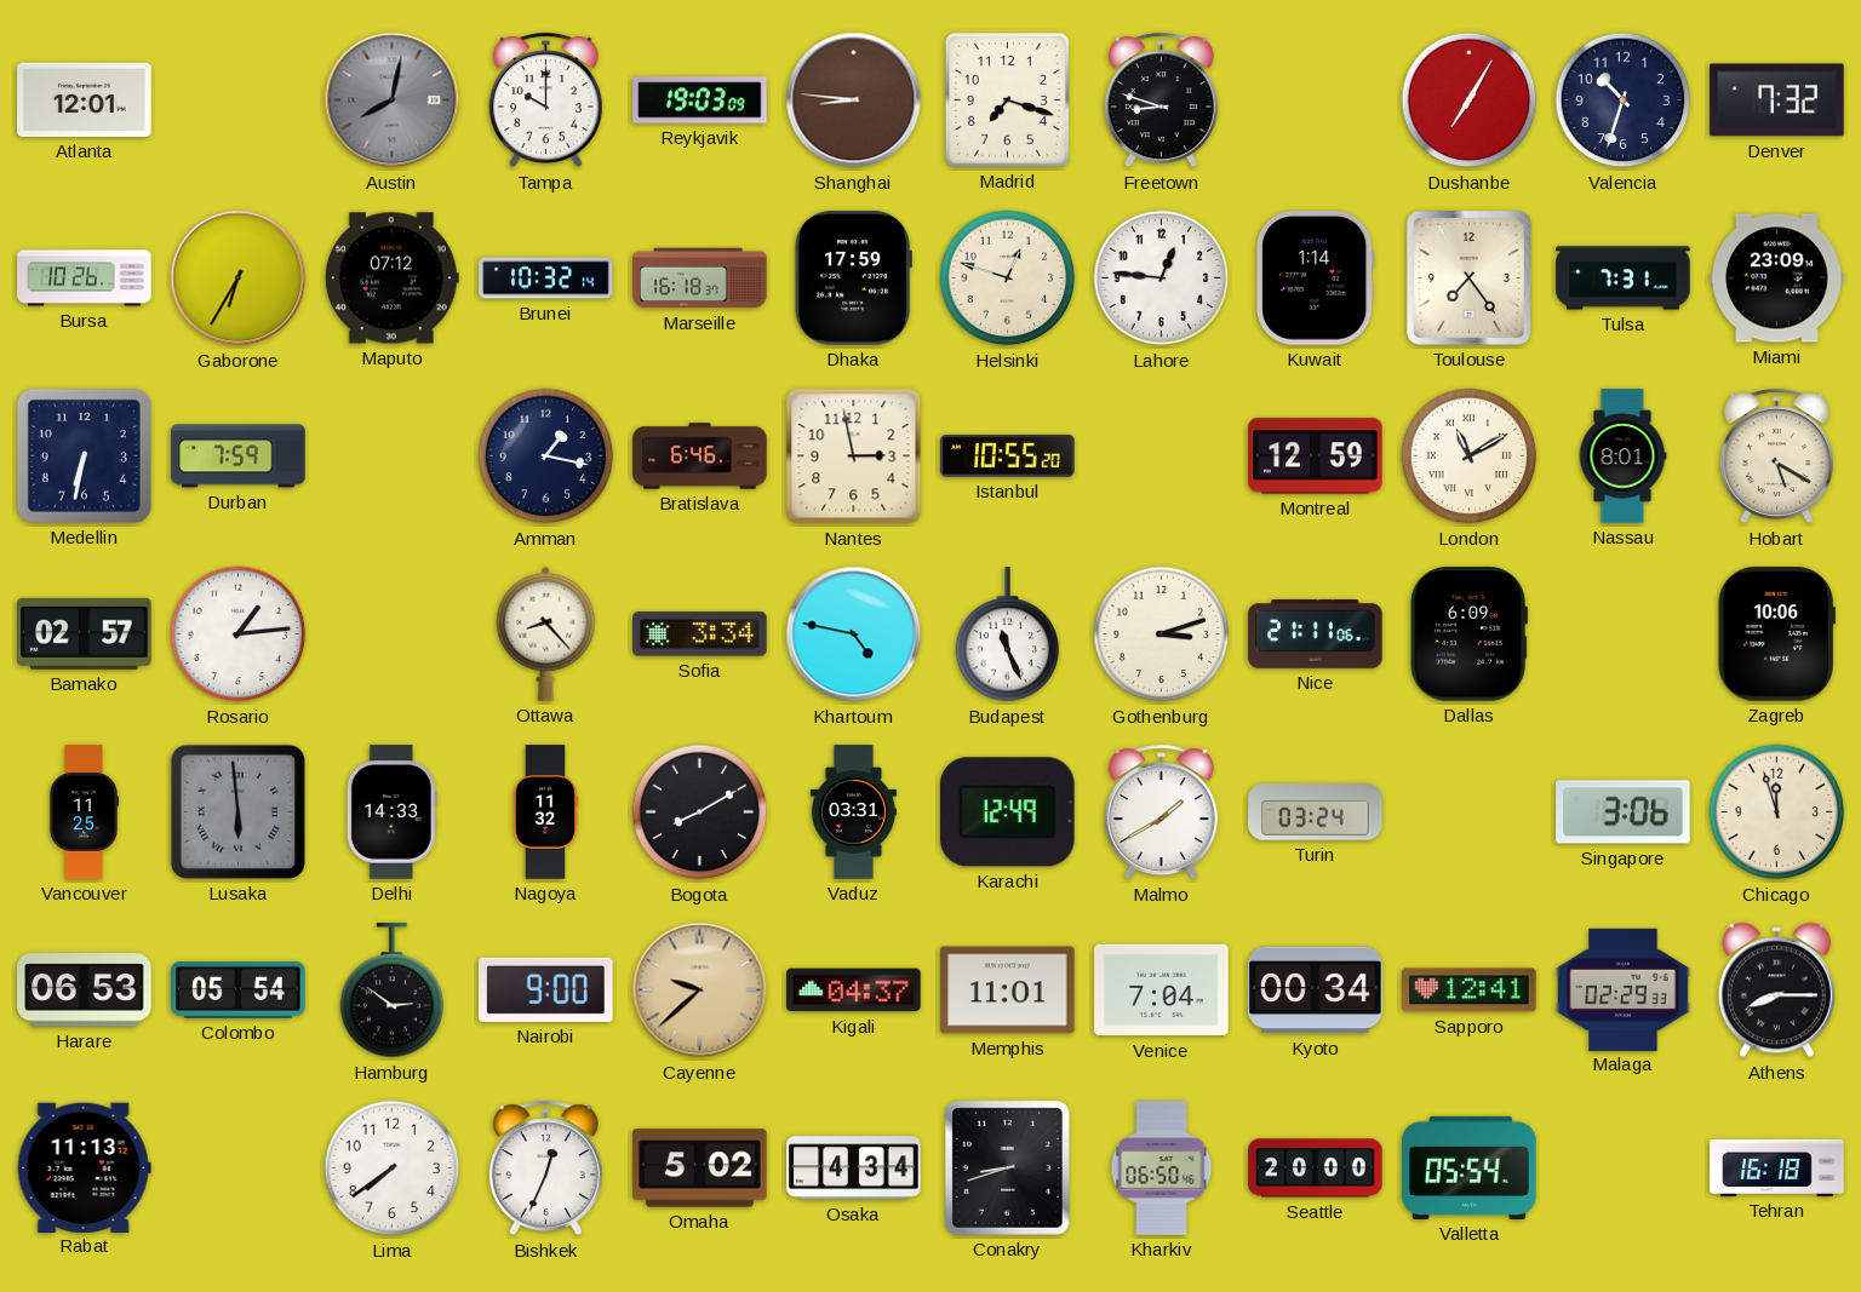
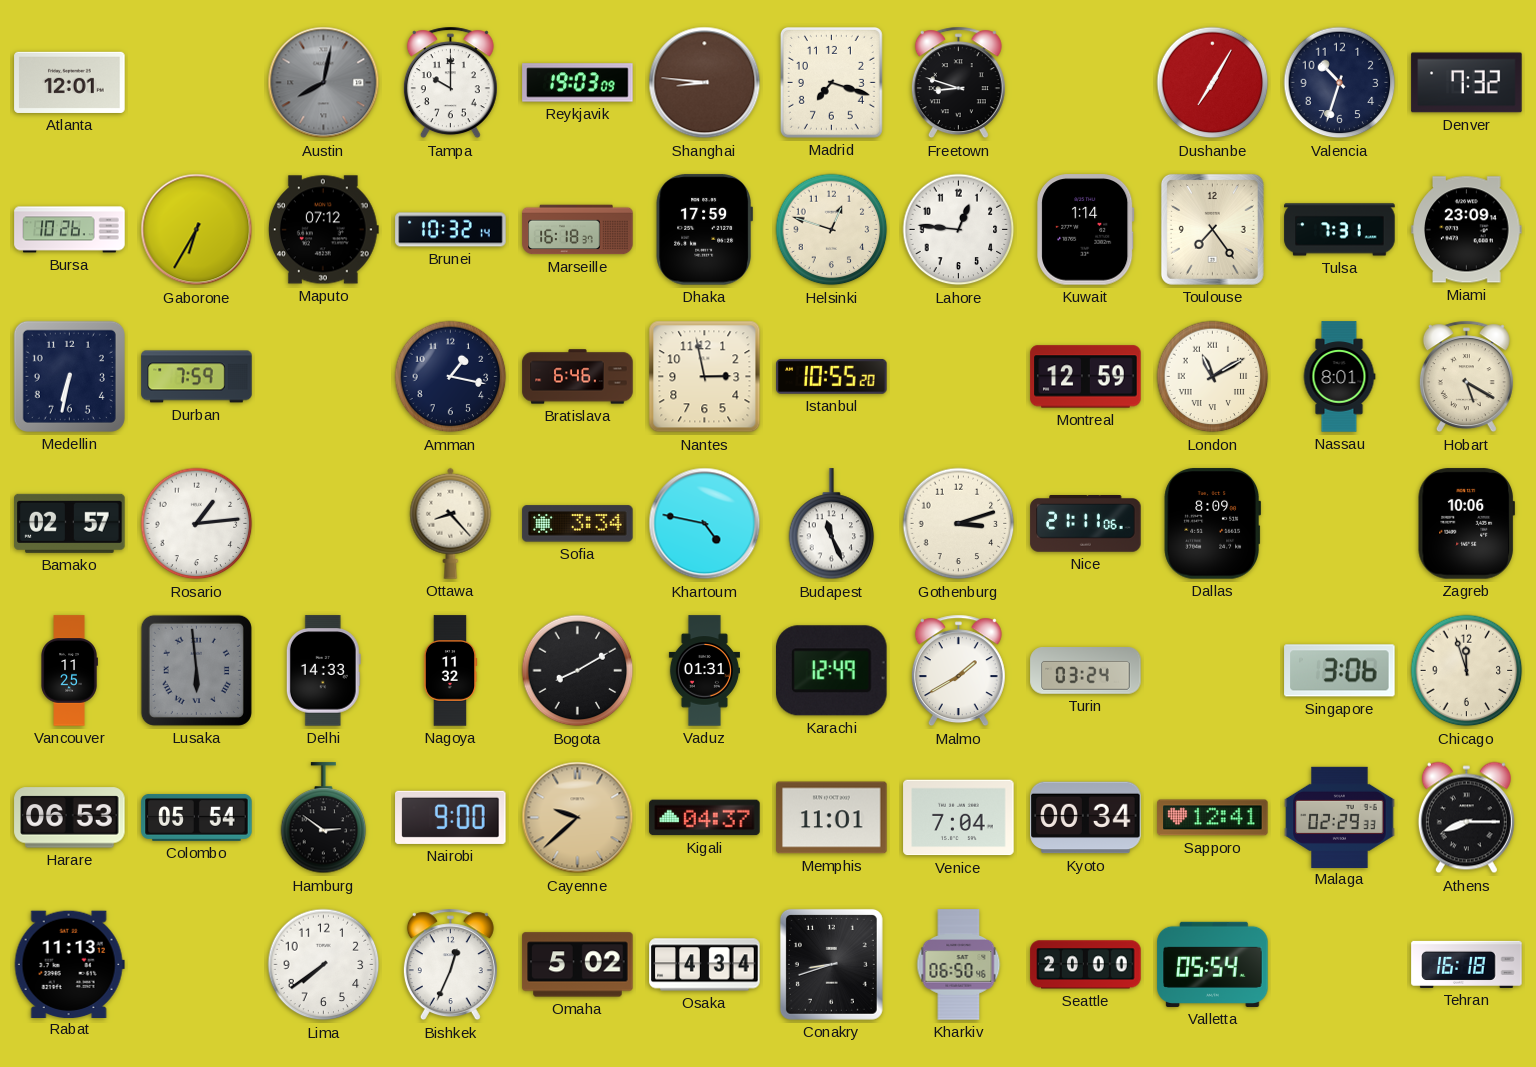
Dallas: 6:09 -> 8:09 (1212, 524)
Vaduz: 03:31 -> 01:31 (704, 671)
